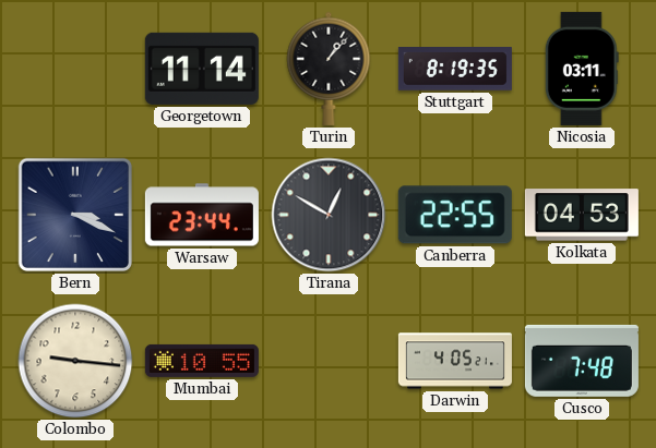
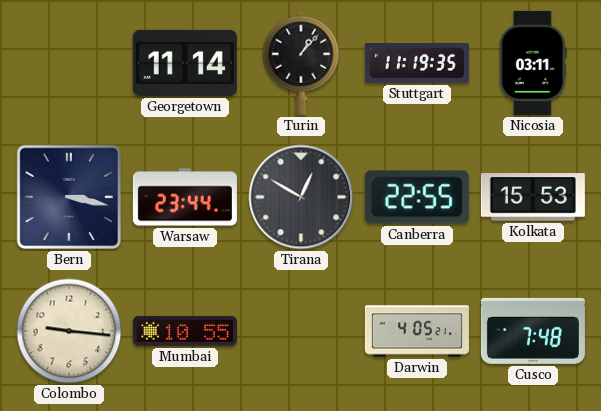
Stuttgart: 8:19 -> 11:19 (417, 64)
Bern: 3:19 -> 3:17 (69, 197)
Kolkata: 04:53 -> 15:53 (533, 197)
